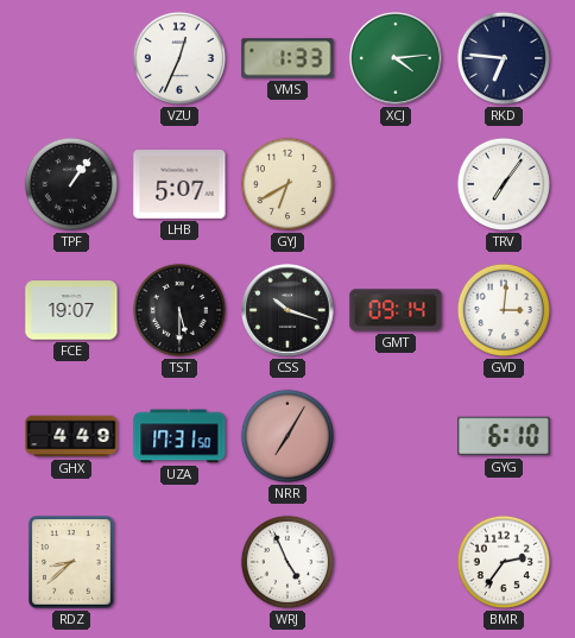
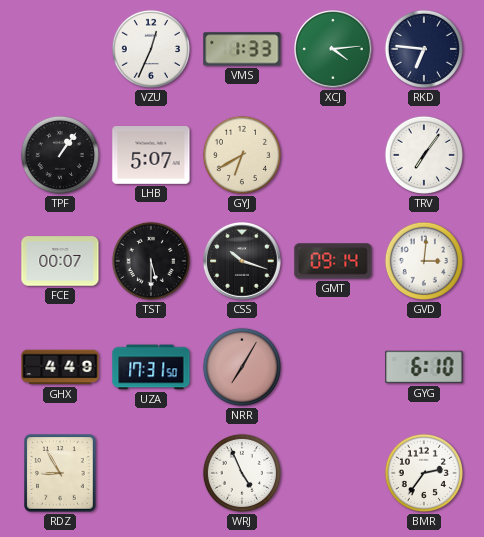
FCE: 19:07 -> 00:07 (60, 261)
RDZ: 8:38 -> 8:55 (60, 473)
